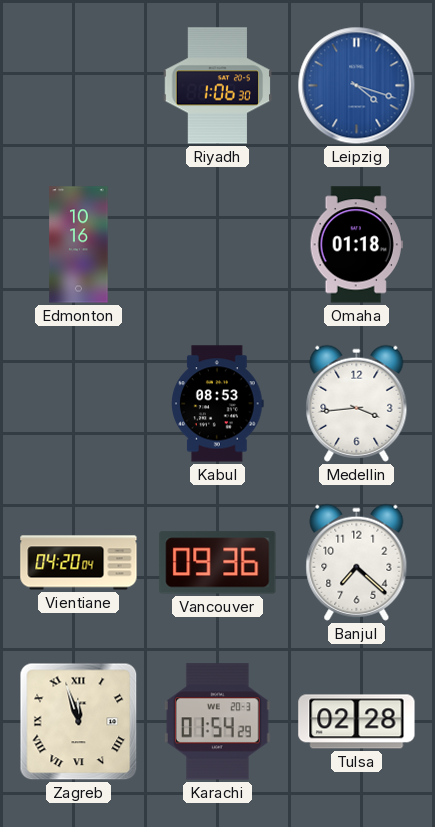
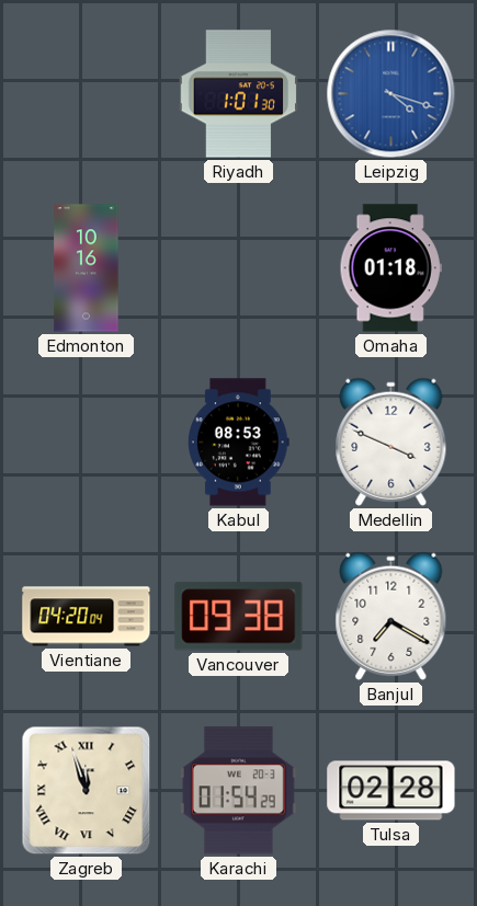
Riyadh: 1:06 -> 1:01 (239, 94)
Medellin: 3:44 -> 3:49 (391, 441)
Vancouver: 09:36 -> 09:38 (239, 617)
Banjul: 7:22 -> 7:20 (391, 616)
